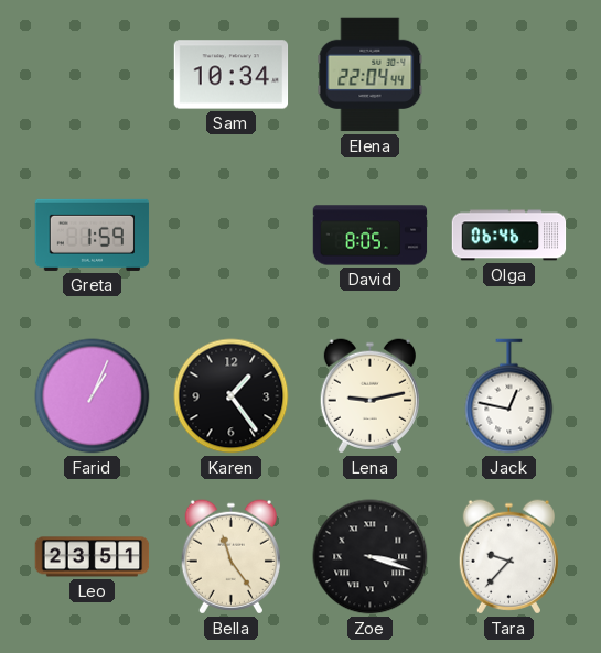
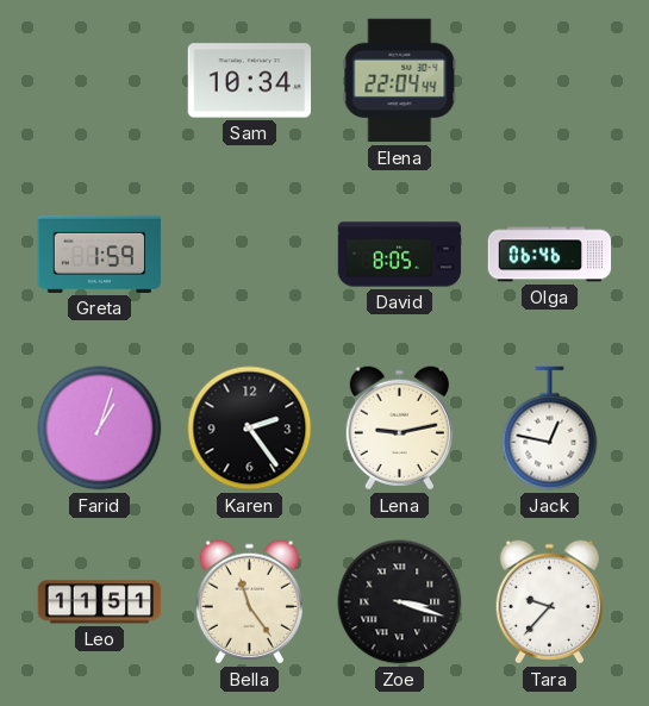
Farid: 1:04 -> 1:03 (100, 429)
Karen: 1:24 -> 2:24 (250, 429)
Leo: 23:51 -> 11:51 (100, 602)
